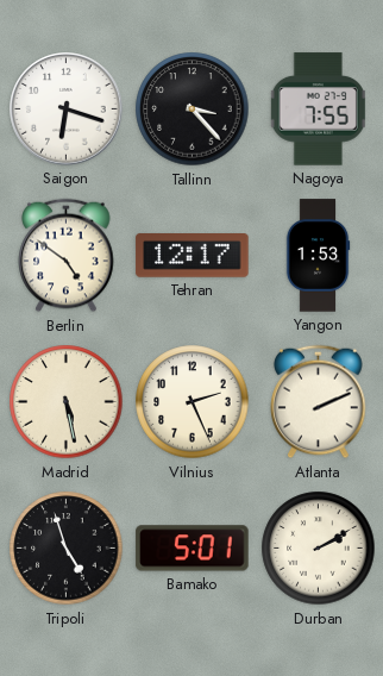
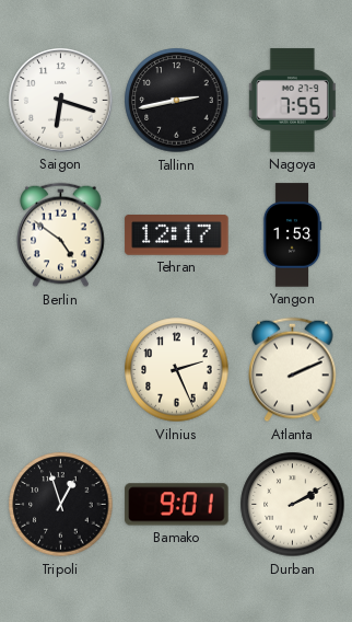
Tallinn: 3:23 -> 2:43 (177, 101)
Madrid: 5:28 -> none (67, 402)
Tripoli: 4:57 -> 12:57 (61, 505)
Bamako: 5:01 -> 9:01 (177, 505)
